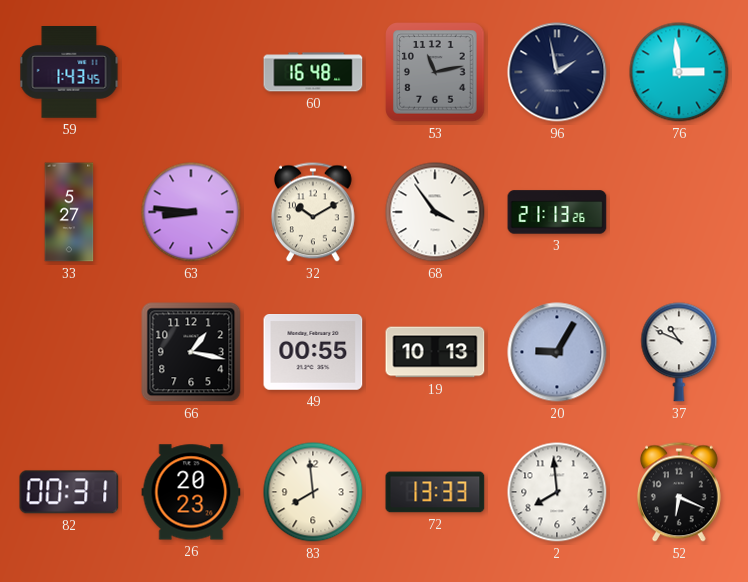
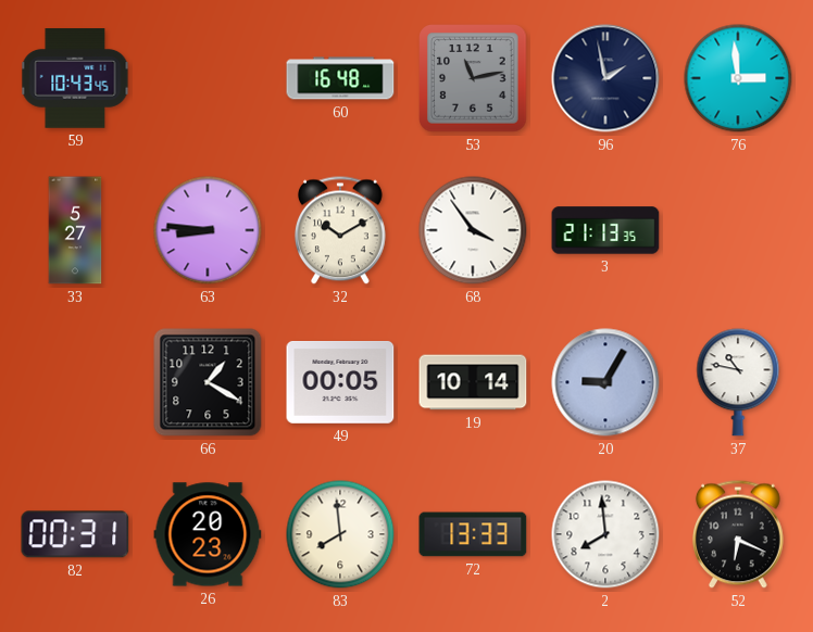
59: 1:43 -> 10:43 (75, 78)
3: 21:13:26 -> 21:13:35 (605, 230)
66: 1:17 -> 1:20 (208, 382)
49: 00:55 -> 00:05 (340, 383)
19: 10:13 -> 10:14 (473, 382)
37: 10:49 -> 10:47 (738, 382)
